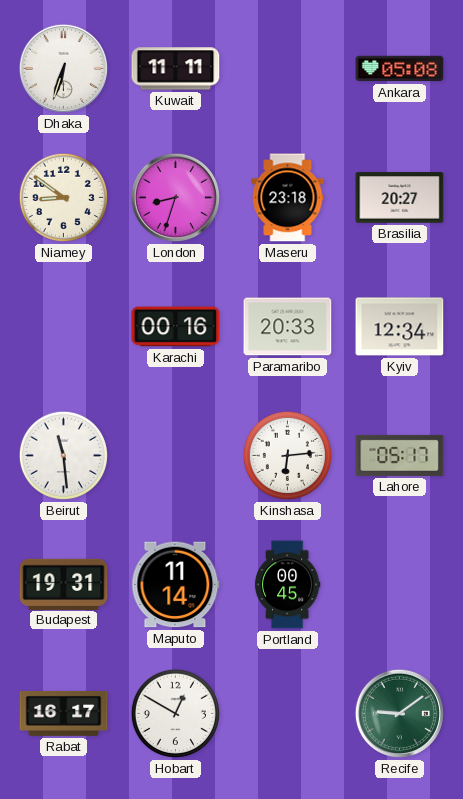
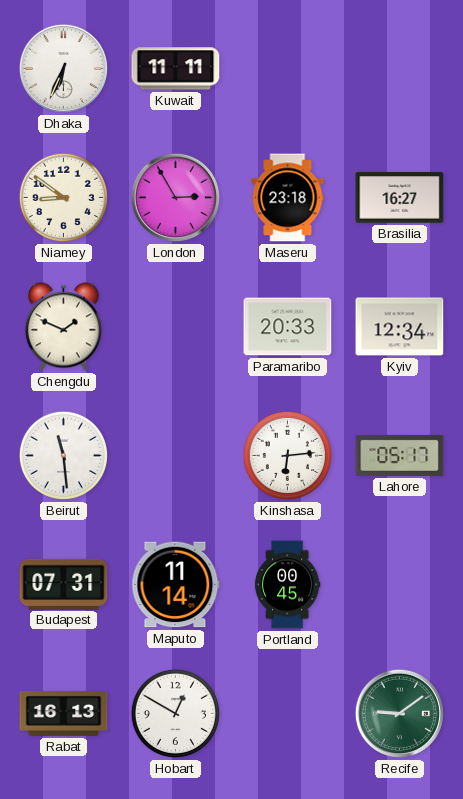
Dhaka: 6:33 -> 6:34 (63, 68)
Ankara: 05:08 -> none (400, 69)
London: 8:33 -> 2:55 (175, 197)
Brasilia: 20:27 -> 16:27 (400, 198)
Chengdu: none -> 1:49 (63, 327)
Karachi: 00:16 -> none (176, 327)
Budapest: 19:31 -> 07:31 (64, 584)
Rabat: 16:17 -> 16:13 (64, 713)
